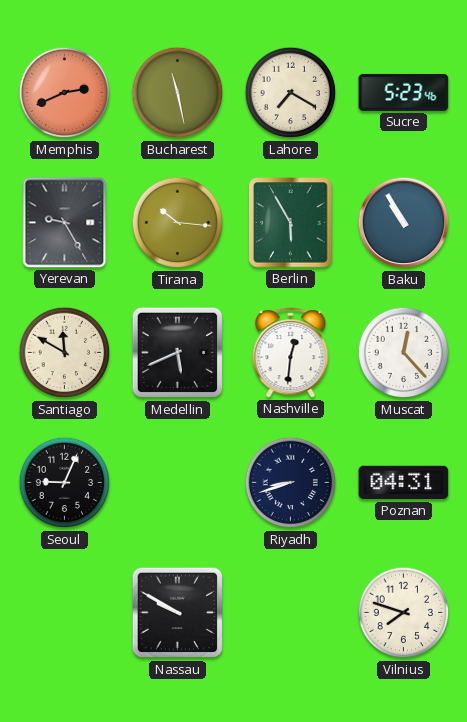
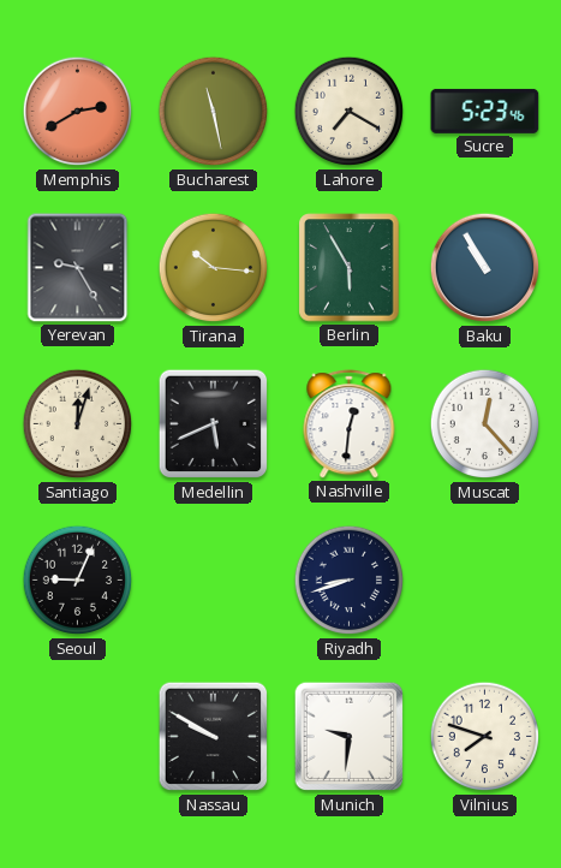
Memphis: 2:41 -> 2:40 (78, 112)
Santiago: 11:50 -> 12:03 (78, 424)
Poznan: 04:31 -> none (404, 483)
Munich: none -> 9:31 (350, 737)
